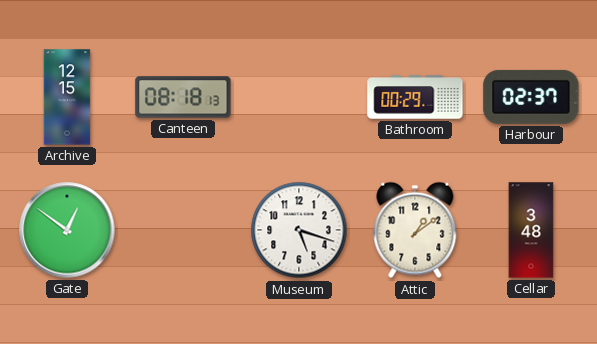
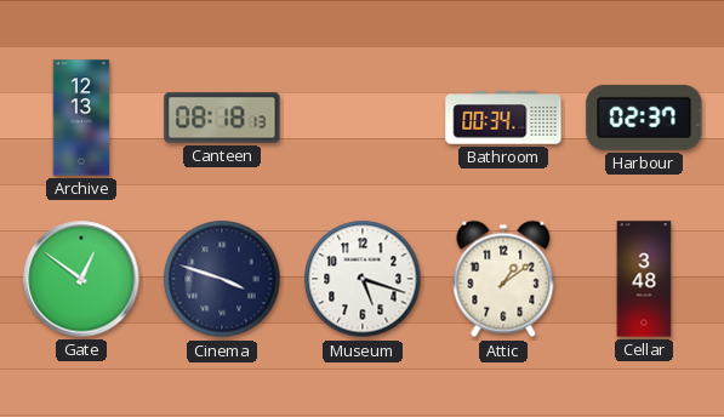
Archive: 12:15 -> 12:13 (81, 118)
Bathroom: 00:29 -> 00:34 (503, 118)
Cinema: none -> 3:48 (222, 279)
